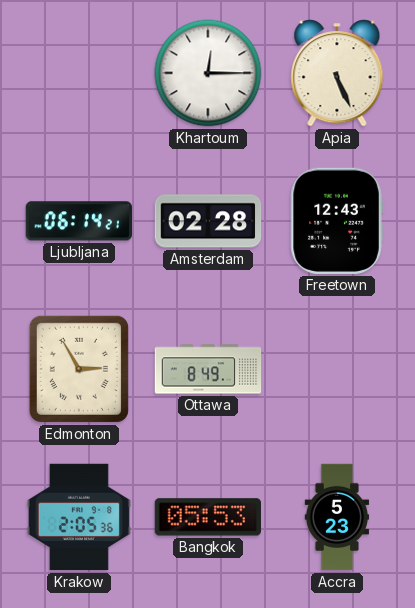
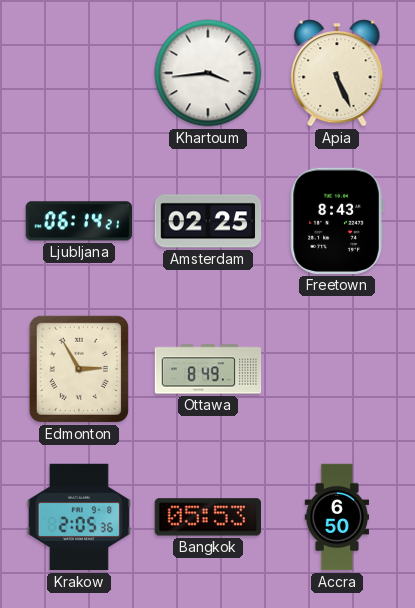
Khartoum: 12:15 -> 3:44 (208, 73)
Amsterdam: 02:28 -> 02:25 (208, 221)
Freetown: 12:43 -> 8:43 (337, 221)
Accra: 5:23 -> 6:50 (337, 517)
